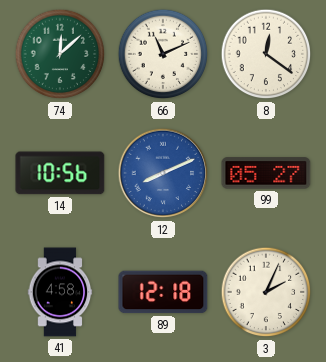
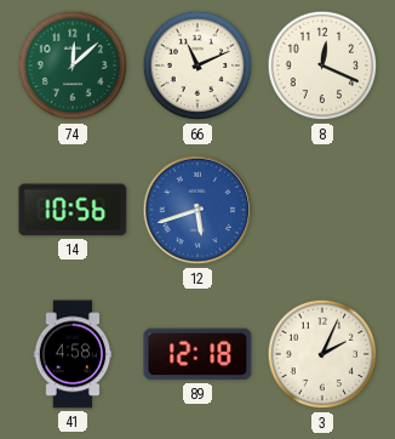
8: 12:21 -> 12:19 (322, 65)
12: 8:11 -> 5:42 (198, 210)
99: 05:27 -> none (266, 173)
